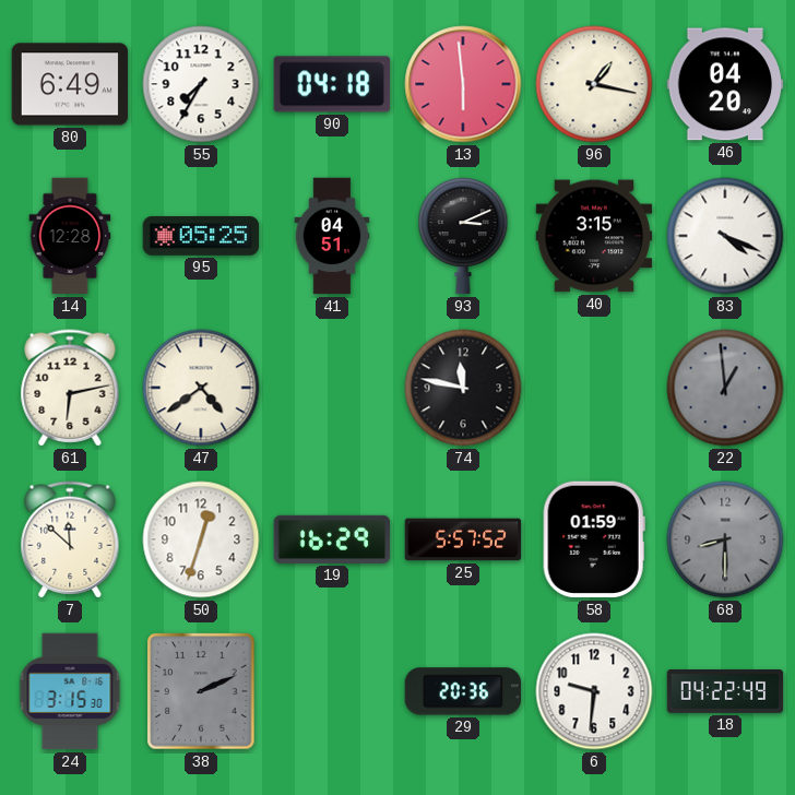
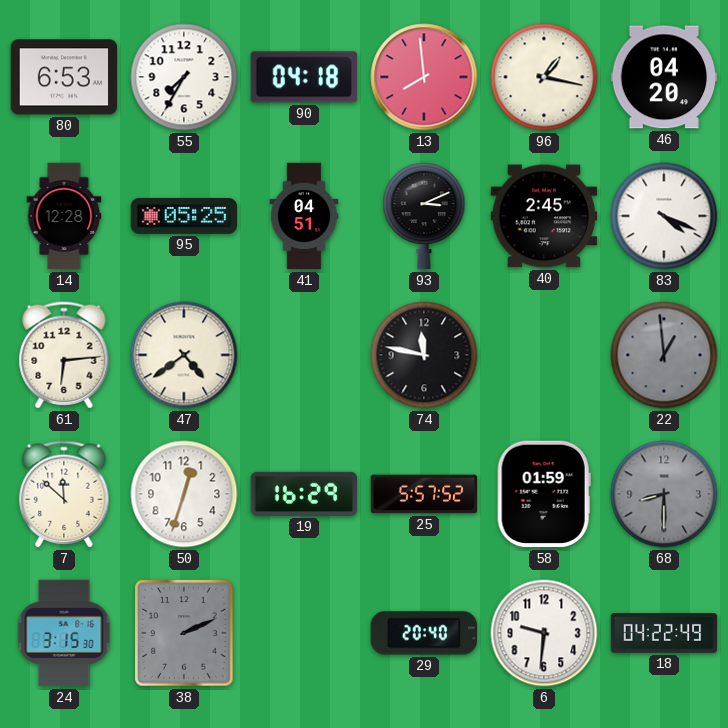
80: 6:49 -> 6:53 (64, 77)
13: 5:59 -> 7:59 (424, 77)
40: 3:15 -> 2:45 (544, 216)
61: 6:13 -> 6:14 (64, 355)
29: 20:36 -> 20:40 (424, 633)
